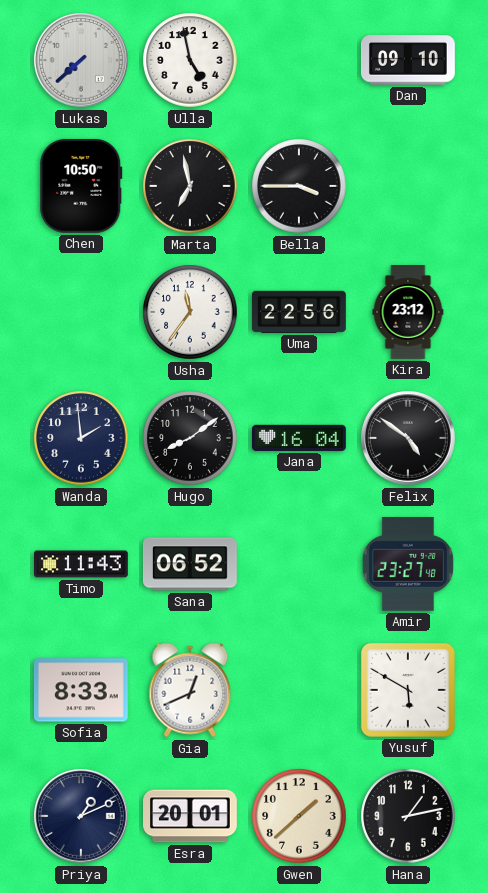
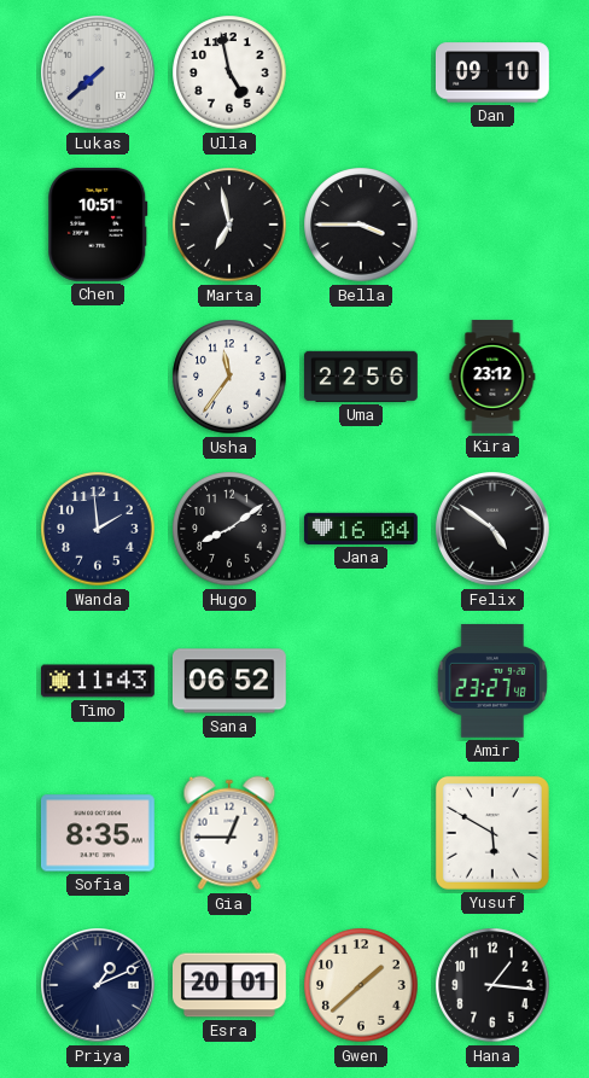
Chen: 10:50 -> 10:51 (98, 225)
Sofia: 8:33 -> 8:35 (98, 833)
Gia: 12:41 -> 12:45 (229, 833)
Hana: 1:13 -> 1:16 (492, 985)
